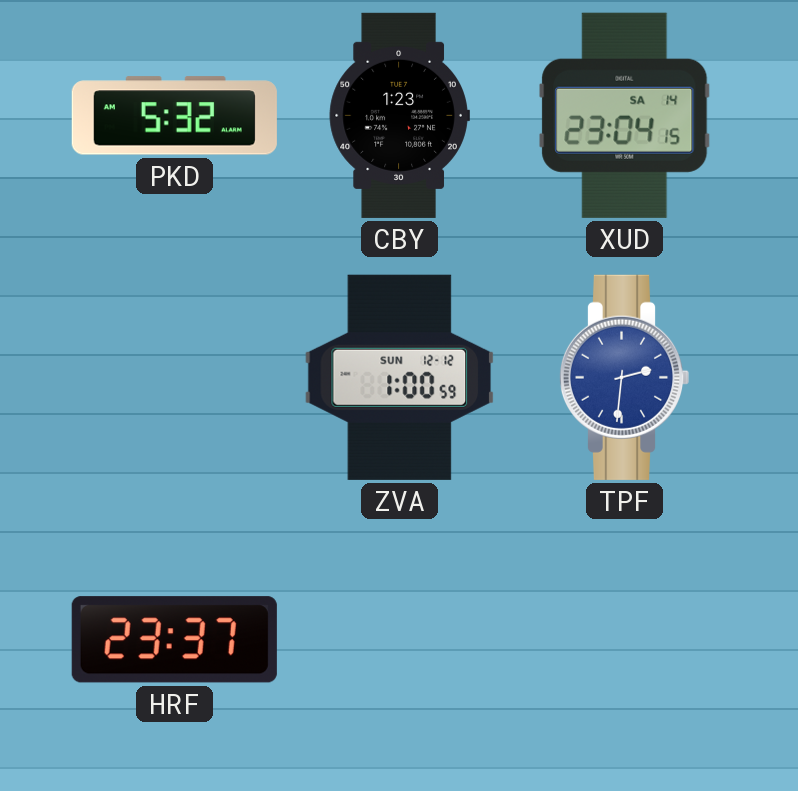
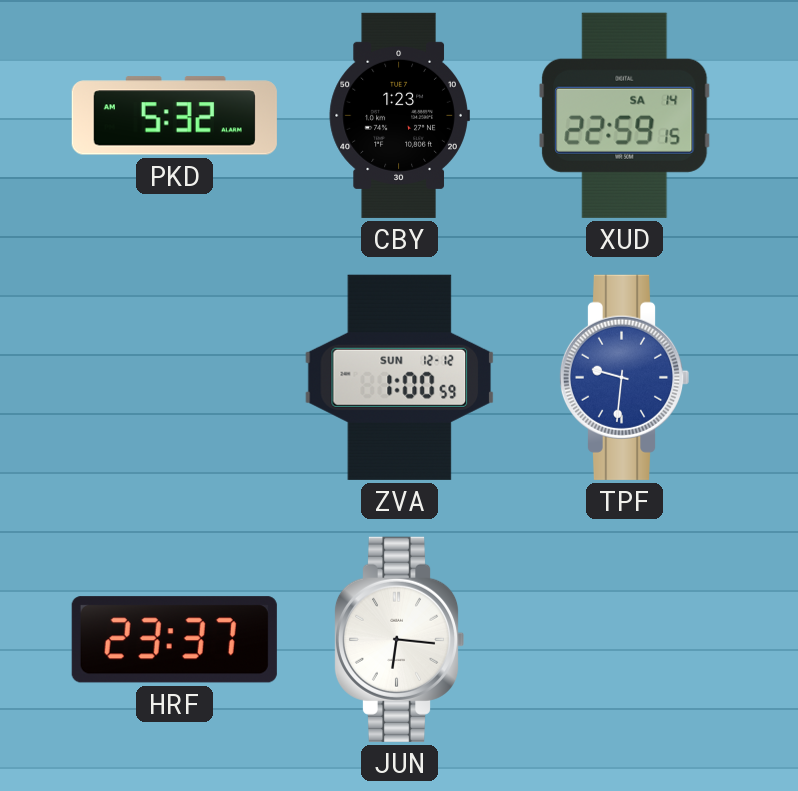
XUD: 23:04 -> 22:59 (625, 115)
TPF: 2:31 -> 9:31 (624, 377)
JUN: none -> 6:16 (399, 639)
